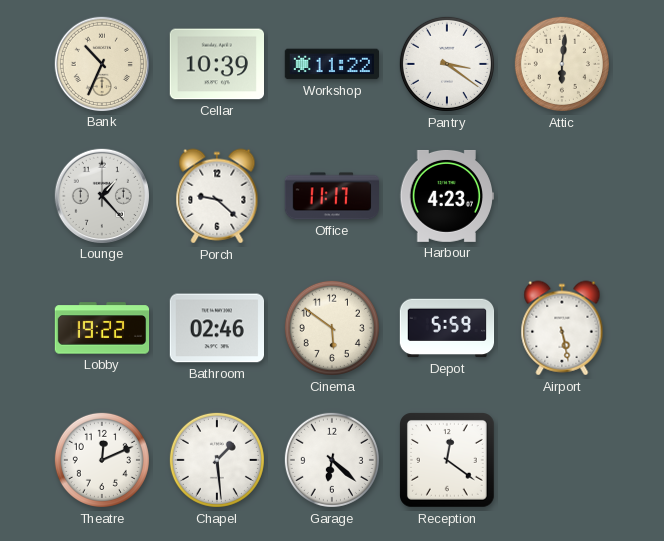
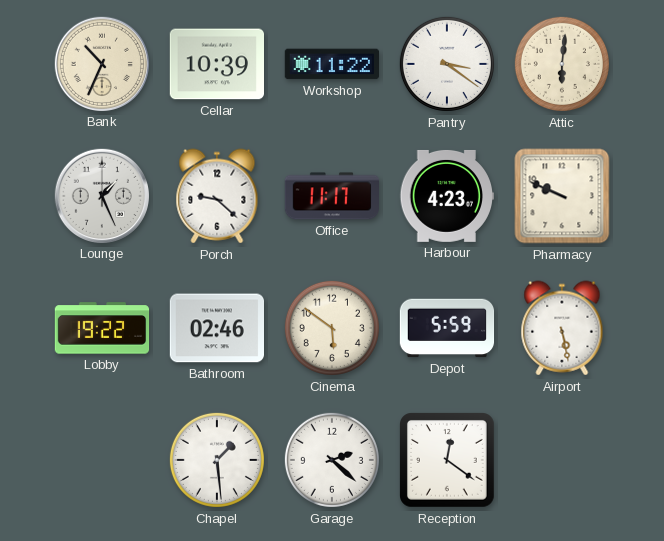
Lounge: 1:23 -> 1:26 (101, 195)
Pharmacy: none -> 9:49 (562, 196)
Theatre: 12:11 -> none (102, 460)
Garage: 6:22 -> 2:22 (332, 460)
